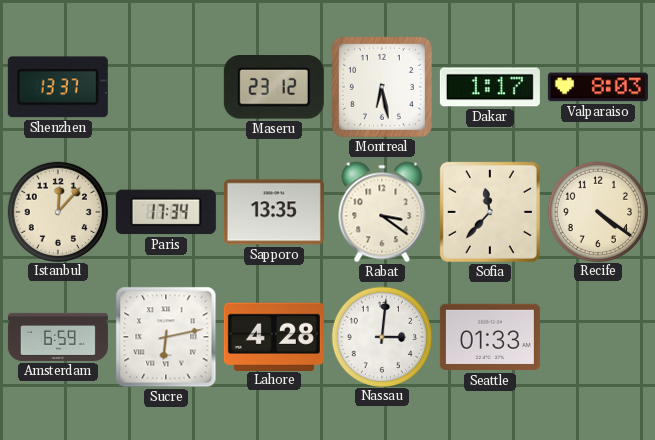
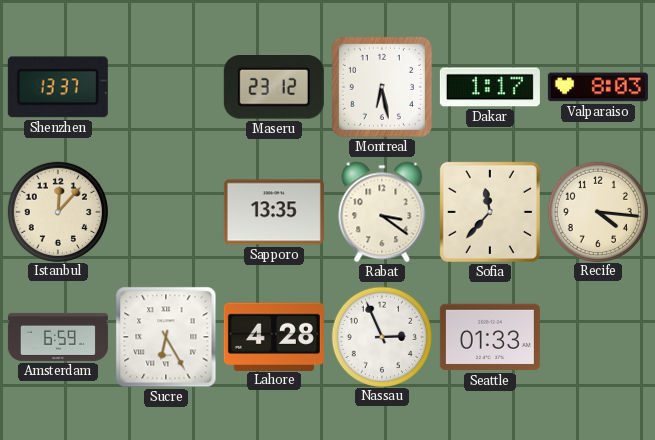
Paris: 17:34 -> none (166, 212)
Recife: 4:21 -> 4:16 (597, 211)
Sucre: 6:13 -> 6:25 (166, 337)
Nassau: 3:01 -> 2:56 (381, 336)
